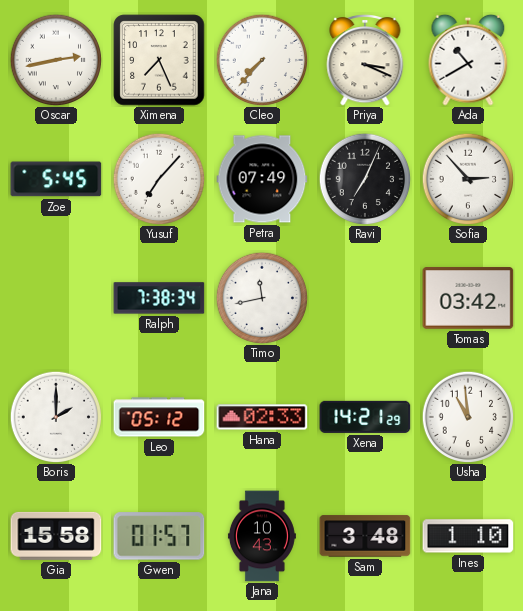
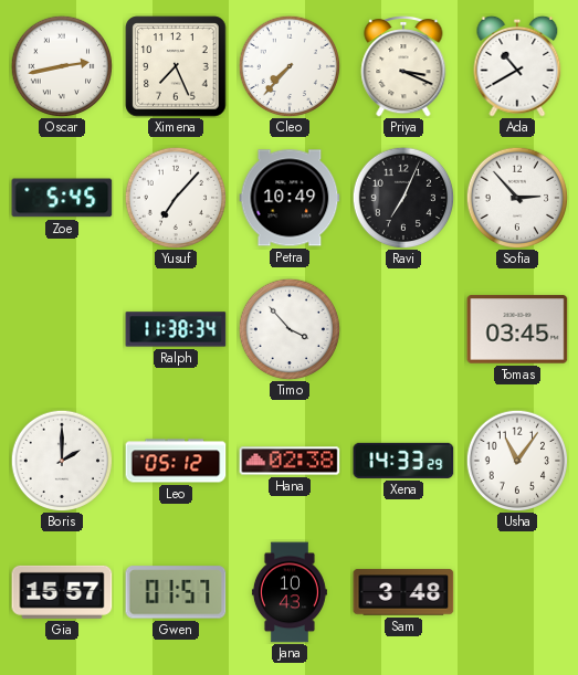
Petra: 07:49 -> 10:49 (290, 198)
Ralph: 7:38 -> 11:38 (176, 329)
Timo: 11:43 -> 3:53 (290, 329)
Tomas: 03:42 -> 03:45 (517, 329)
Hana: 02:33 -> 02:38 (290, 461)
Xena: 14:21 -> 14:33 (403, 461)
Usha: 10:59 -> 11:06 (517, 461)
Gia: 15:58 -> 15:57 (62, 592)
Ines: 1:10 -> none (468, 536)
